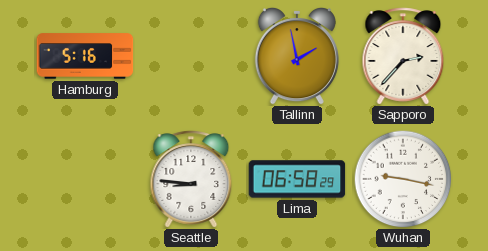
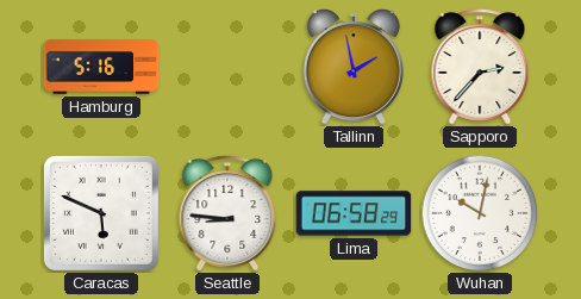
Caracas: none -> 5:49 (101, 213)
Wuhan: 9:17 -> 10:02 (480, 213)
